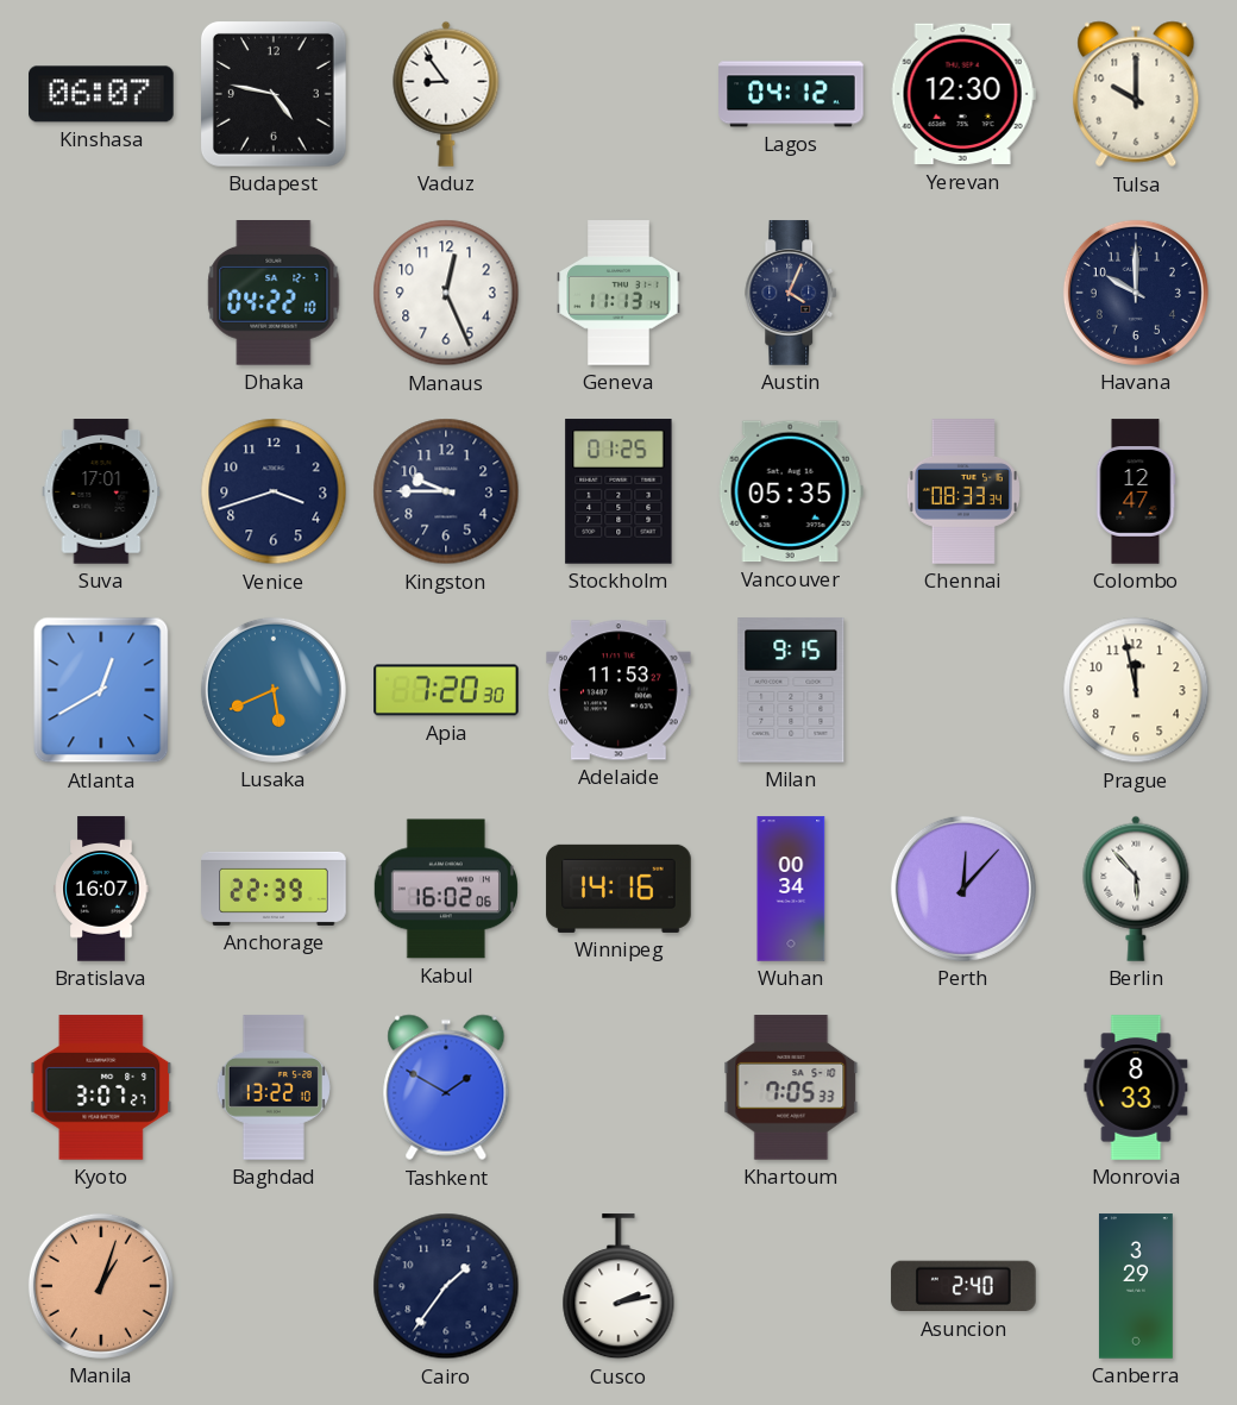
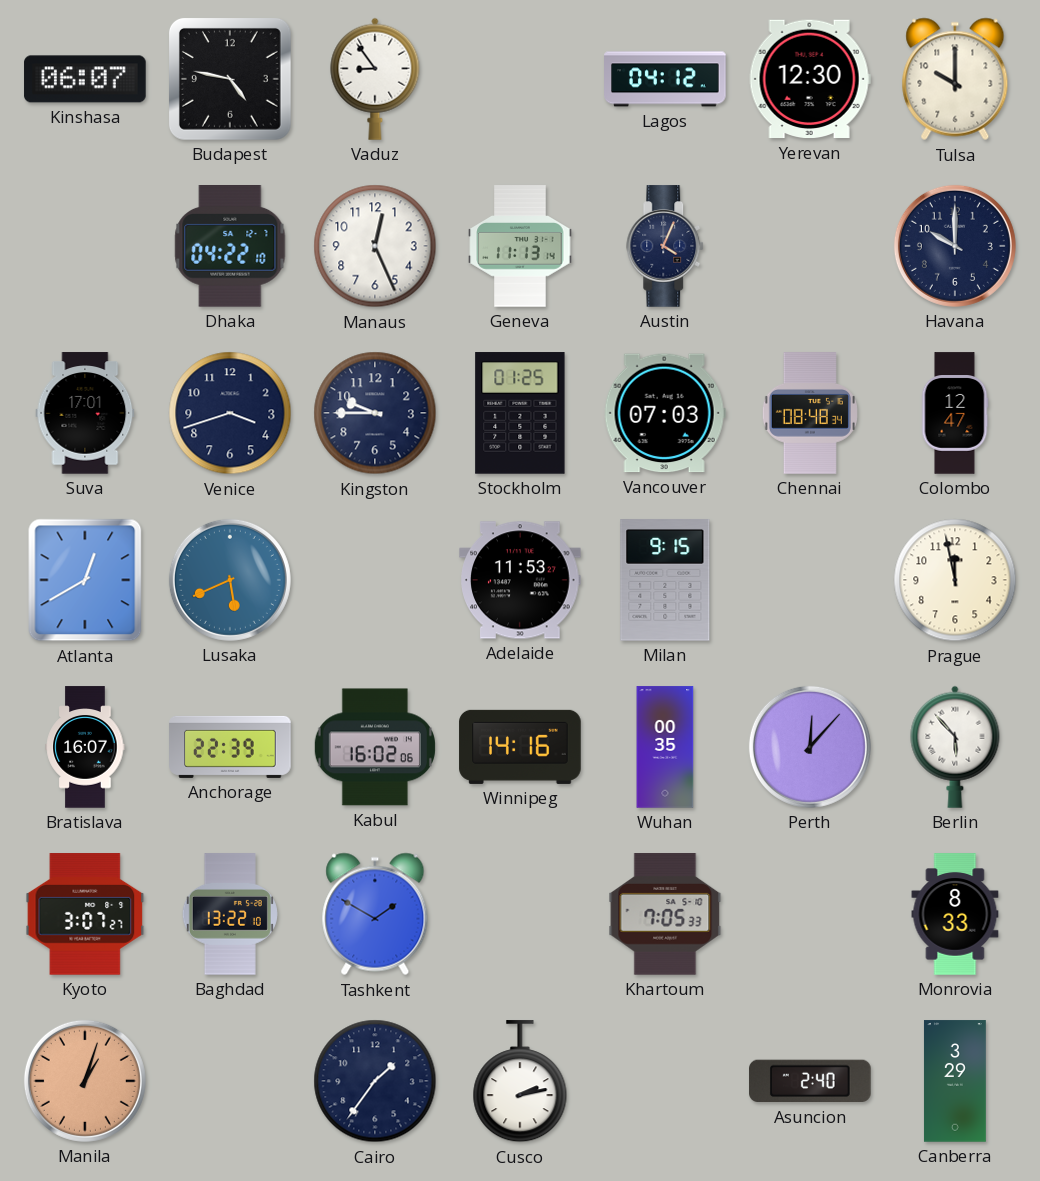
Vancouver: 05:35 -> 07:03 (665, 413)
Chennai: 08:33 -> 08:48 (810, 413)
Apia: 7:20 -> none (446, 690)
Wuhan: 00:34 -> 00:35 (665, 747)
